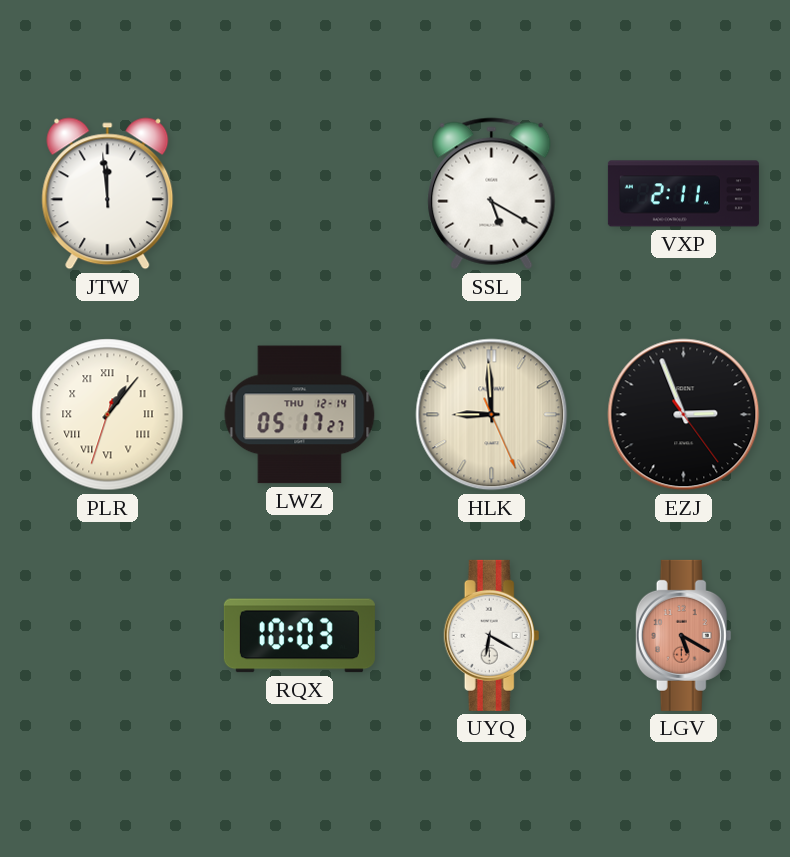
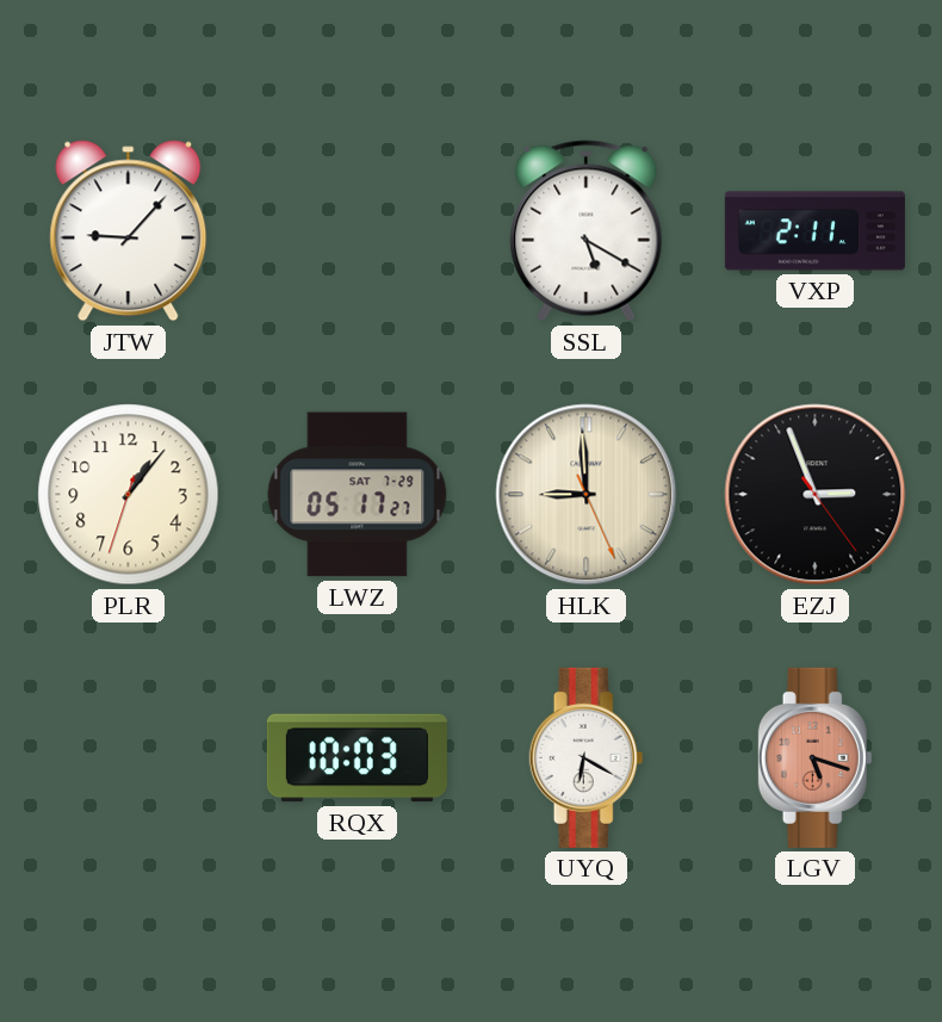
JTW: 11:59 -> 9:07 (129, 231)
PLR numerals: Roman -> Arabic (129, 495)
LWZ date: THU 12-14 -> SAT 7-29 (358, 495)
LGV: 5:20 -> 5:18 (816, 757)
